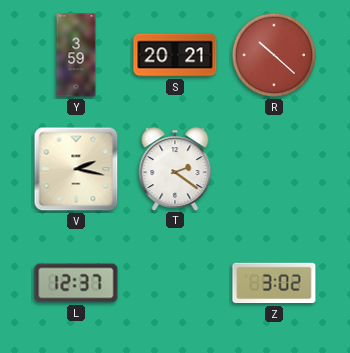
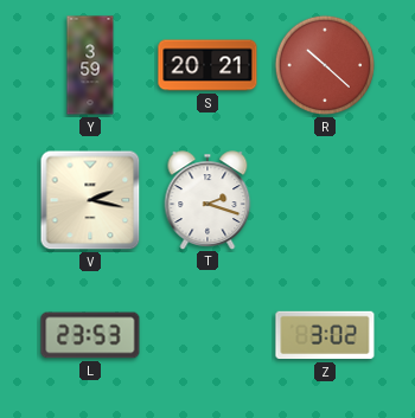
T: 2:21 -> 2:18 (207, 200)
L: 12:37 -> 23:53 (90, 335)
